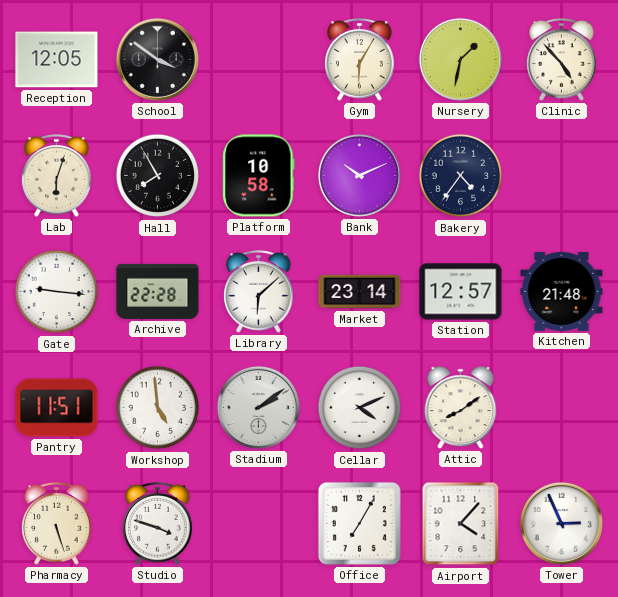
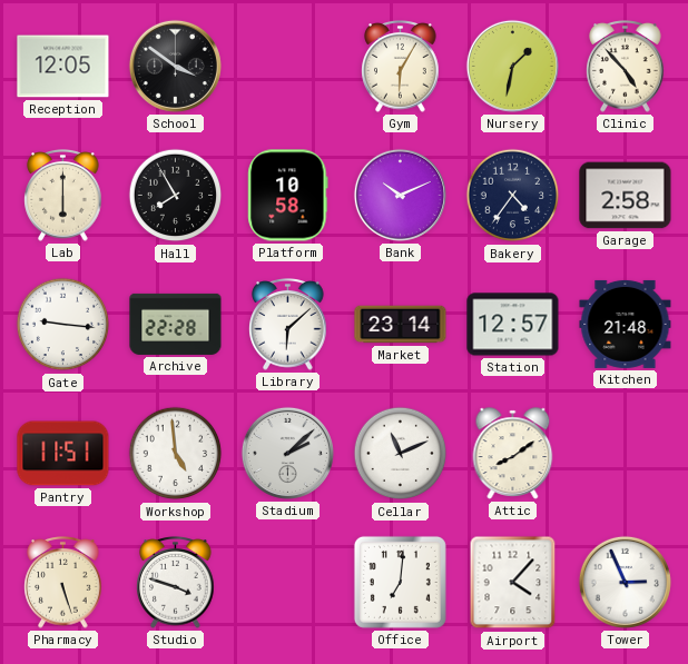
Lab: 6:03 -> 6:00 (63, 196)
Garage: none -> 2:58 (626, 196)
Stadium: 2:09 -> 2:08 (287, 453)
Cellar: 4:11 -> 11:11 (401, 454)
Office: 7:05 -> 7:01 (400, 582)
